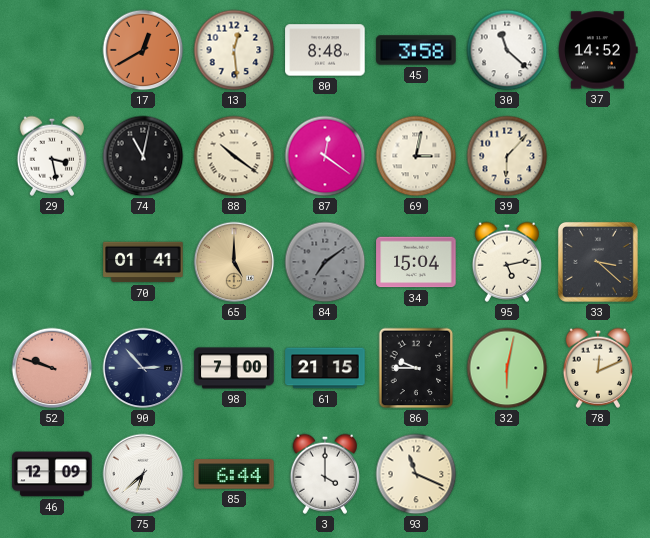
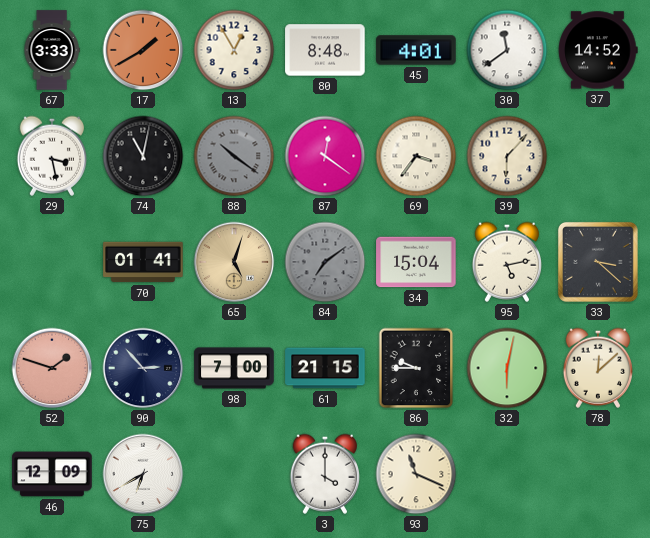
67: none -> 3:33 (52, 50)
17: 12:40 -> 1:40 (143, 50)
13: 12:29 -> 12:55 (234, 50)
45: 3:58 -> 4:01 (416, 50)
30: 11:22 -> 11:39 (507, 50)
88 dial: cream -> grey (234, 156)
69: 3:02 -> 3:36 (416, 156)
65: 5:00 -> 5:03 (234, 262)
52: 9:48 -> 1:48 (52, 368)
78: 12:11 -> 12:08 (597, 368)
75: 6:38 -> 6:40 (143, 474)
85: 6:44 -> none (234, 474)
